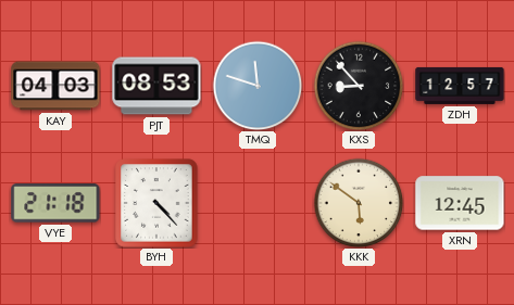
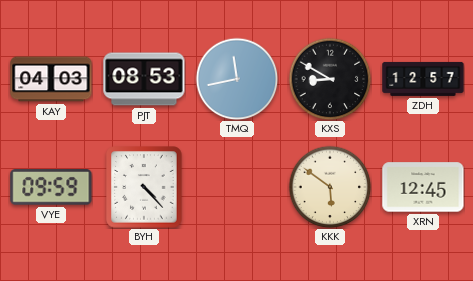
TMQ: 11:48 -> 11:43 (237, 79)
KXS: 8:53 -> 8:50 (330, 79)
VYE: 21:18 -> 09:59 (51, 187)
